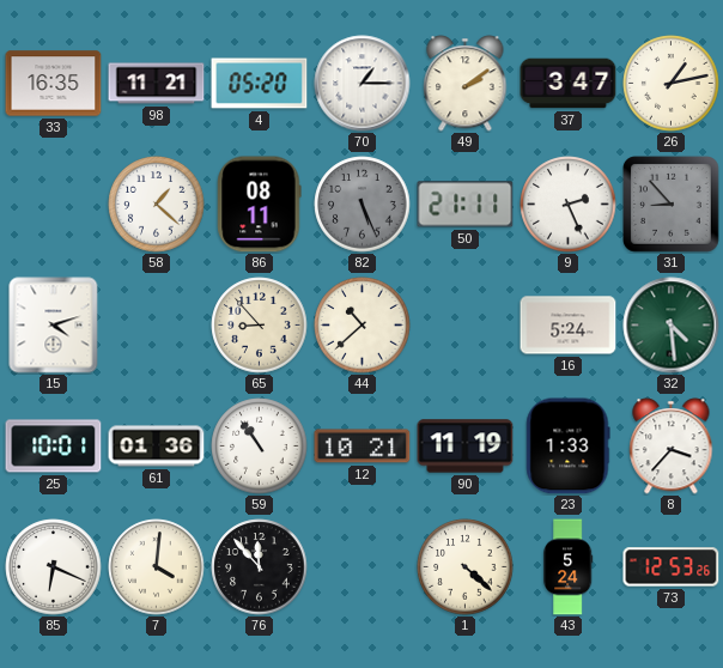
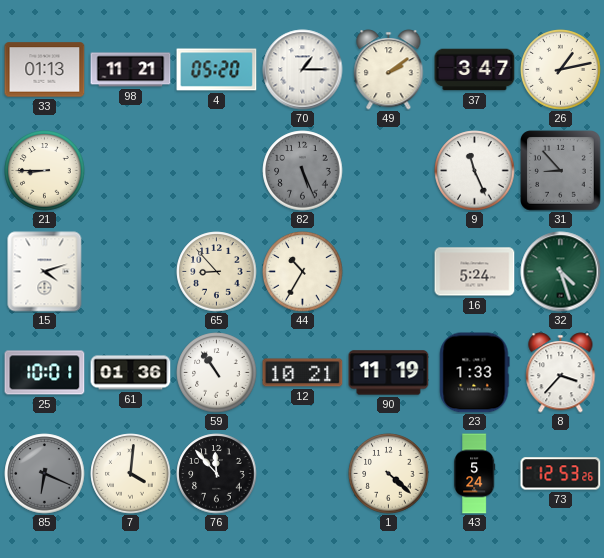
33: 16:35 -> 01:13 (45, 70)
21: none -> 8:45 (45, 171)
58: 1:22 -> none (157, 205)
86: 08:11 -> none (260, 205)
50: 21:11 -> none (466, 205)
9: 2:26 -> 11:26 (475, 171)
44: 10:38 -> 10:35 (303, 272)
32: 4:29 -> 4:27 (561, 272)
85 dial: white -> grey (45, 474)
